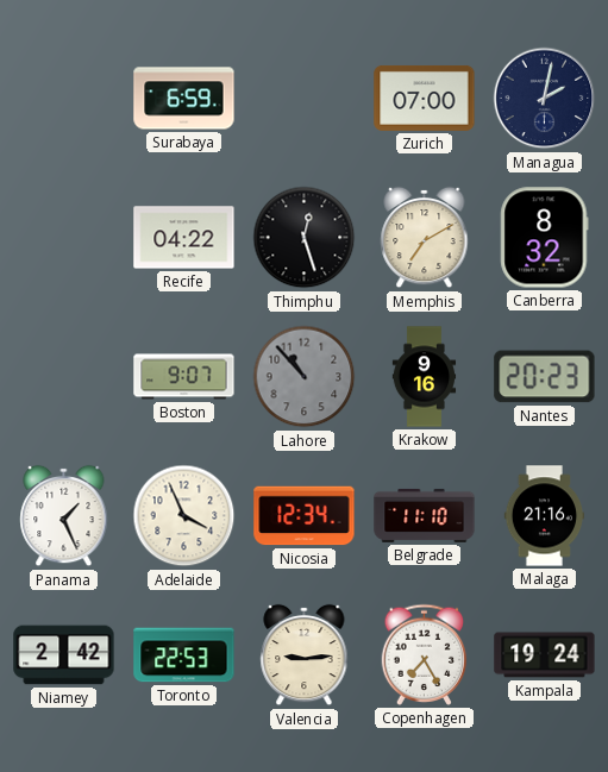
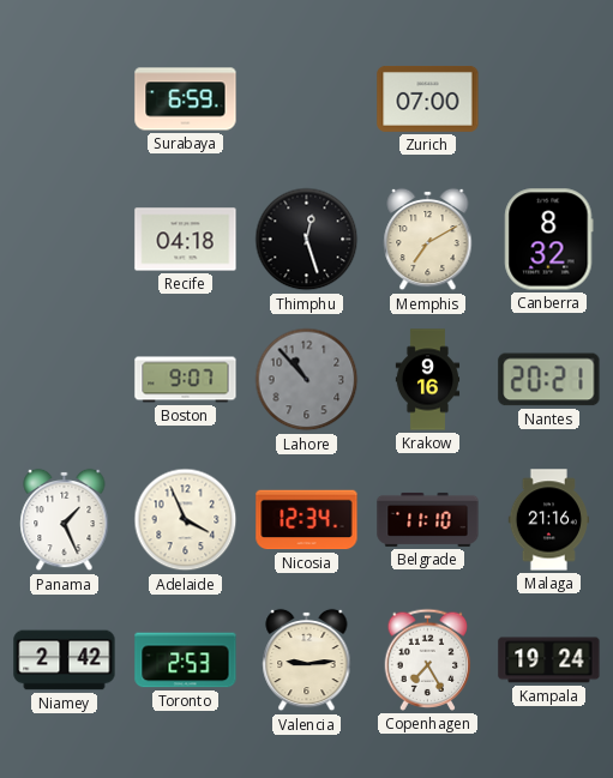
Managua: 2:02 -> none (545, 99)
Recife: 04:22 -> 04:18 (186, 240)
Nantes: 20:23 -> 20:21 (549, 380)
Toronto: 22:53 -> 2:53 (186, 661)
